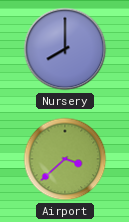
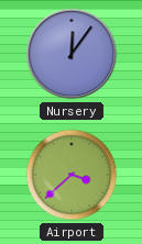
Nursery: 8:00 -> 12:06 (72, 54)
